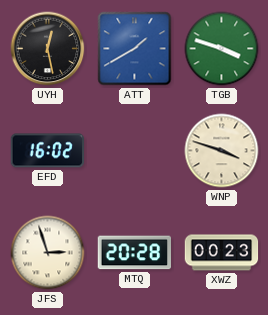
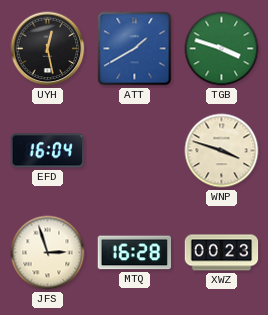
EFD: 16:02 -> 16:04 (47, 151)
MTQ: 20:28 -> 16:28 (134, 253)
